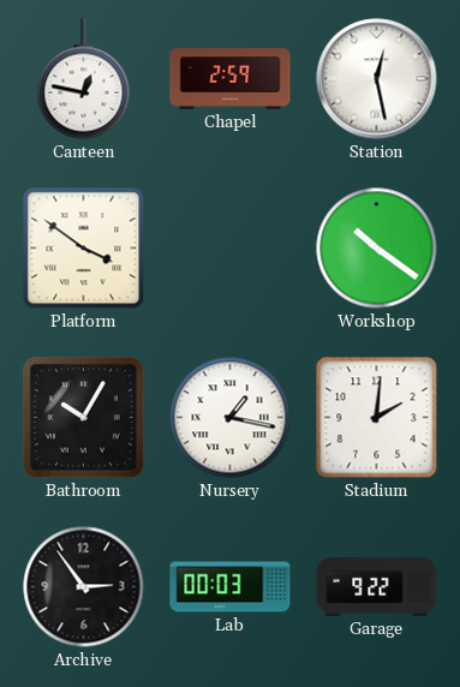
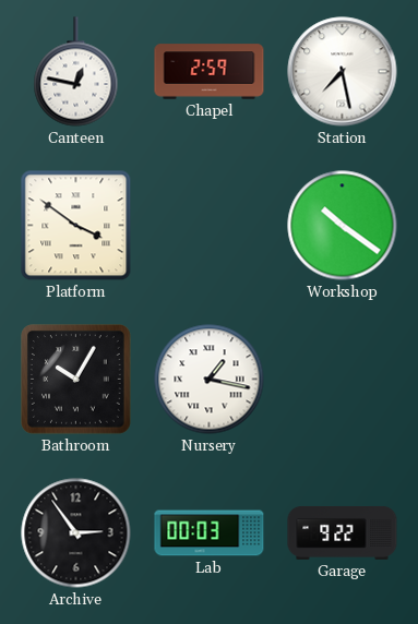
Station: 12:28 -> 7:28 (343, 72)
Stadium: 2:01 -> none (377, 418)
